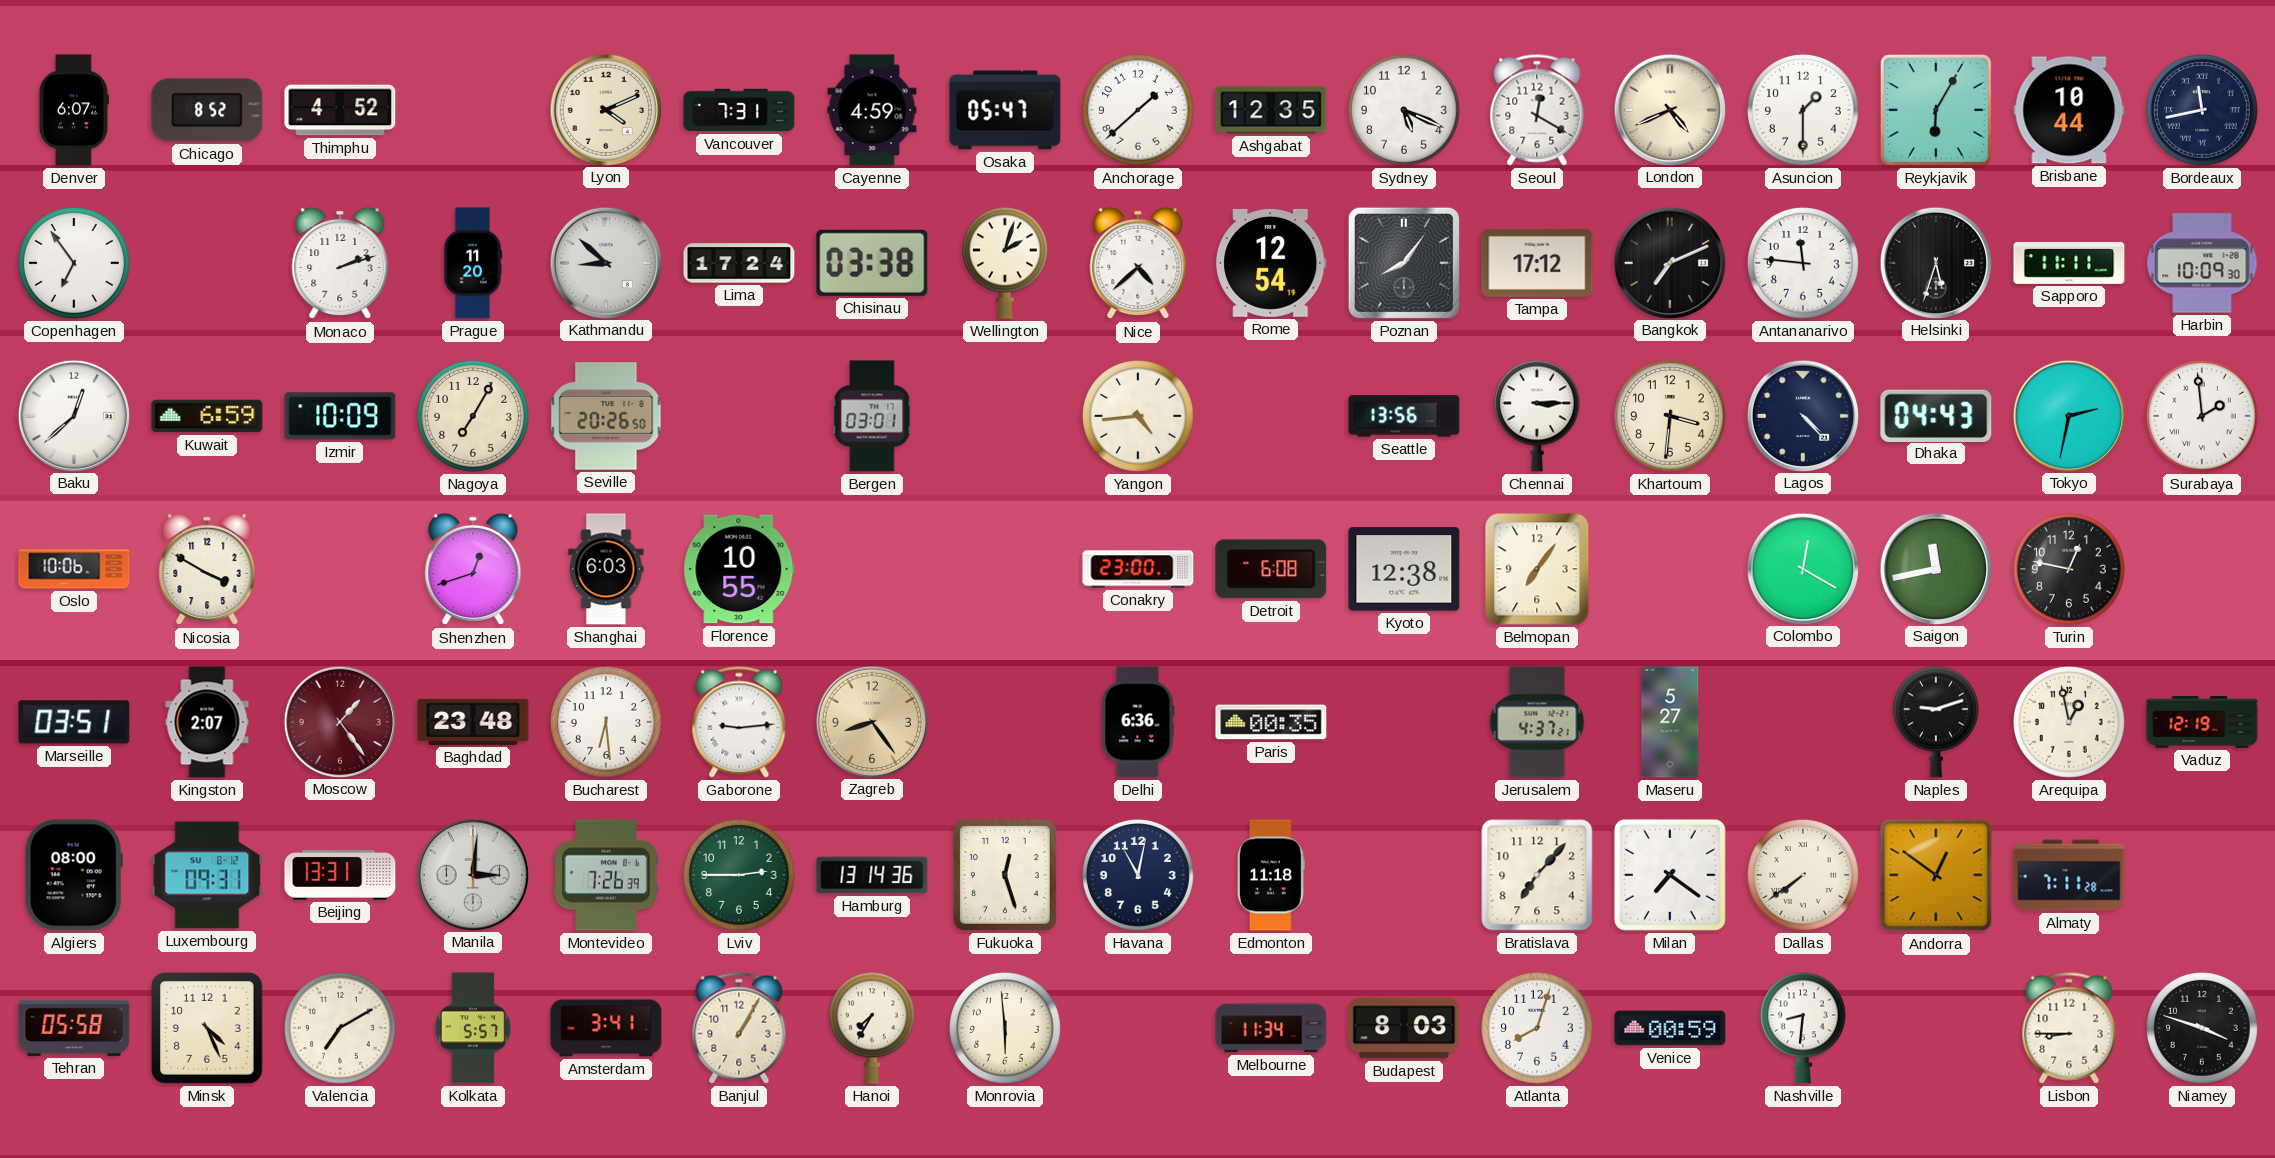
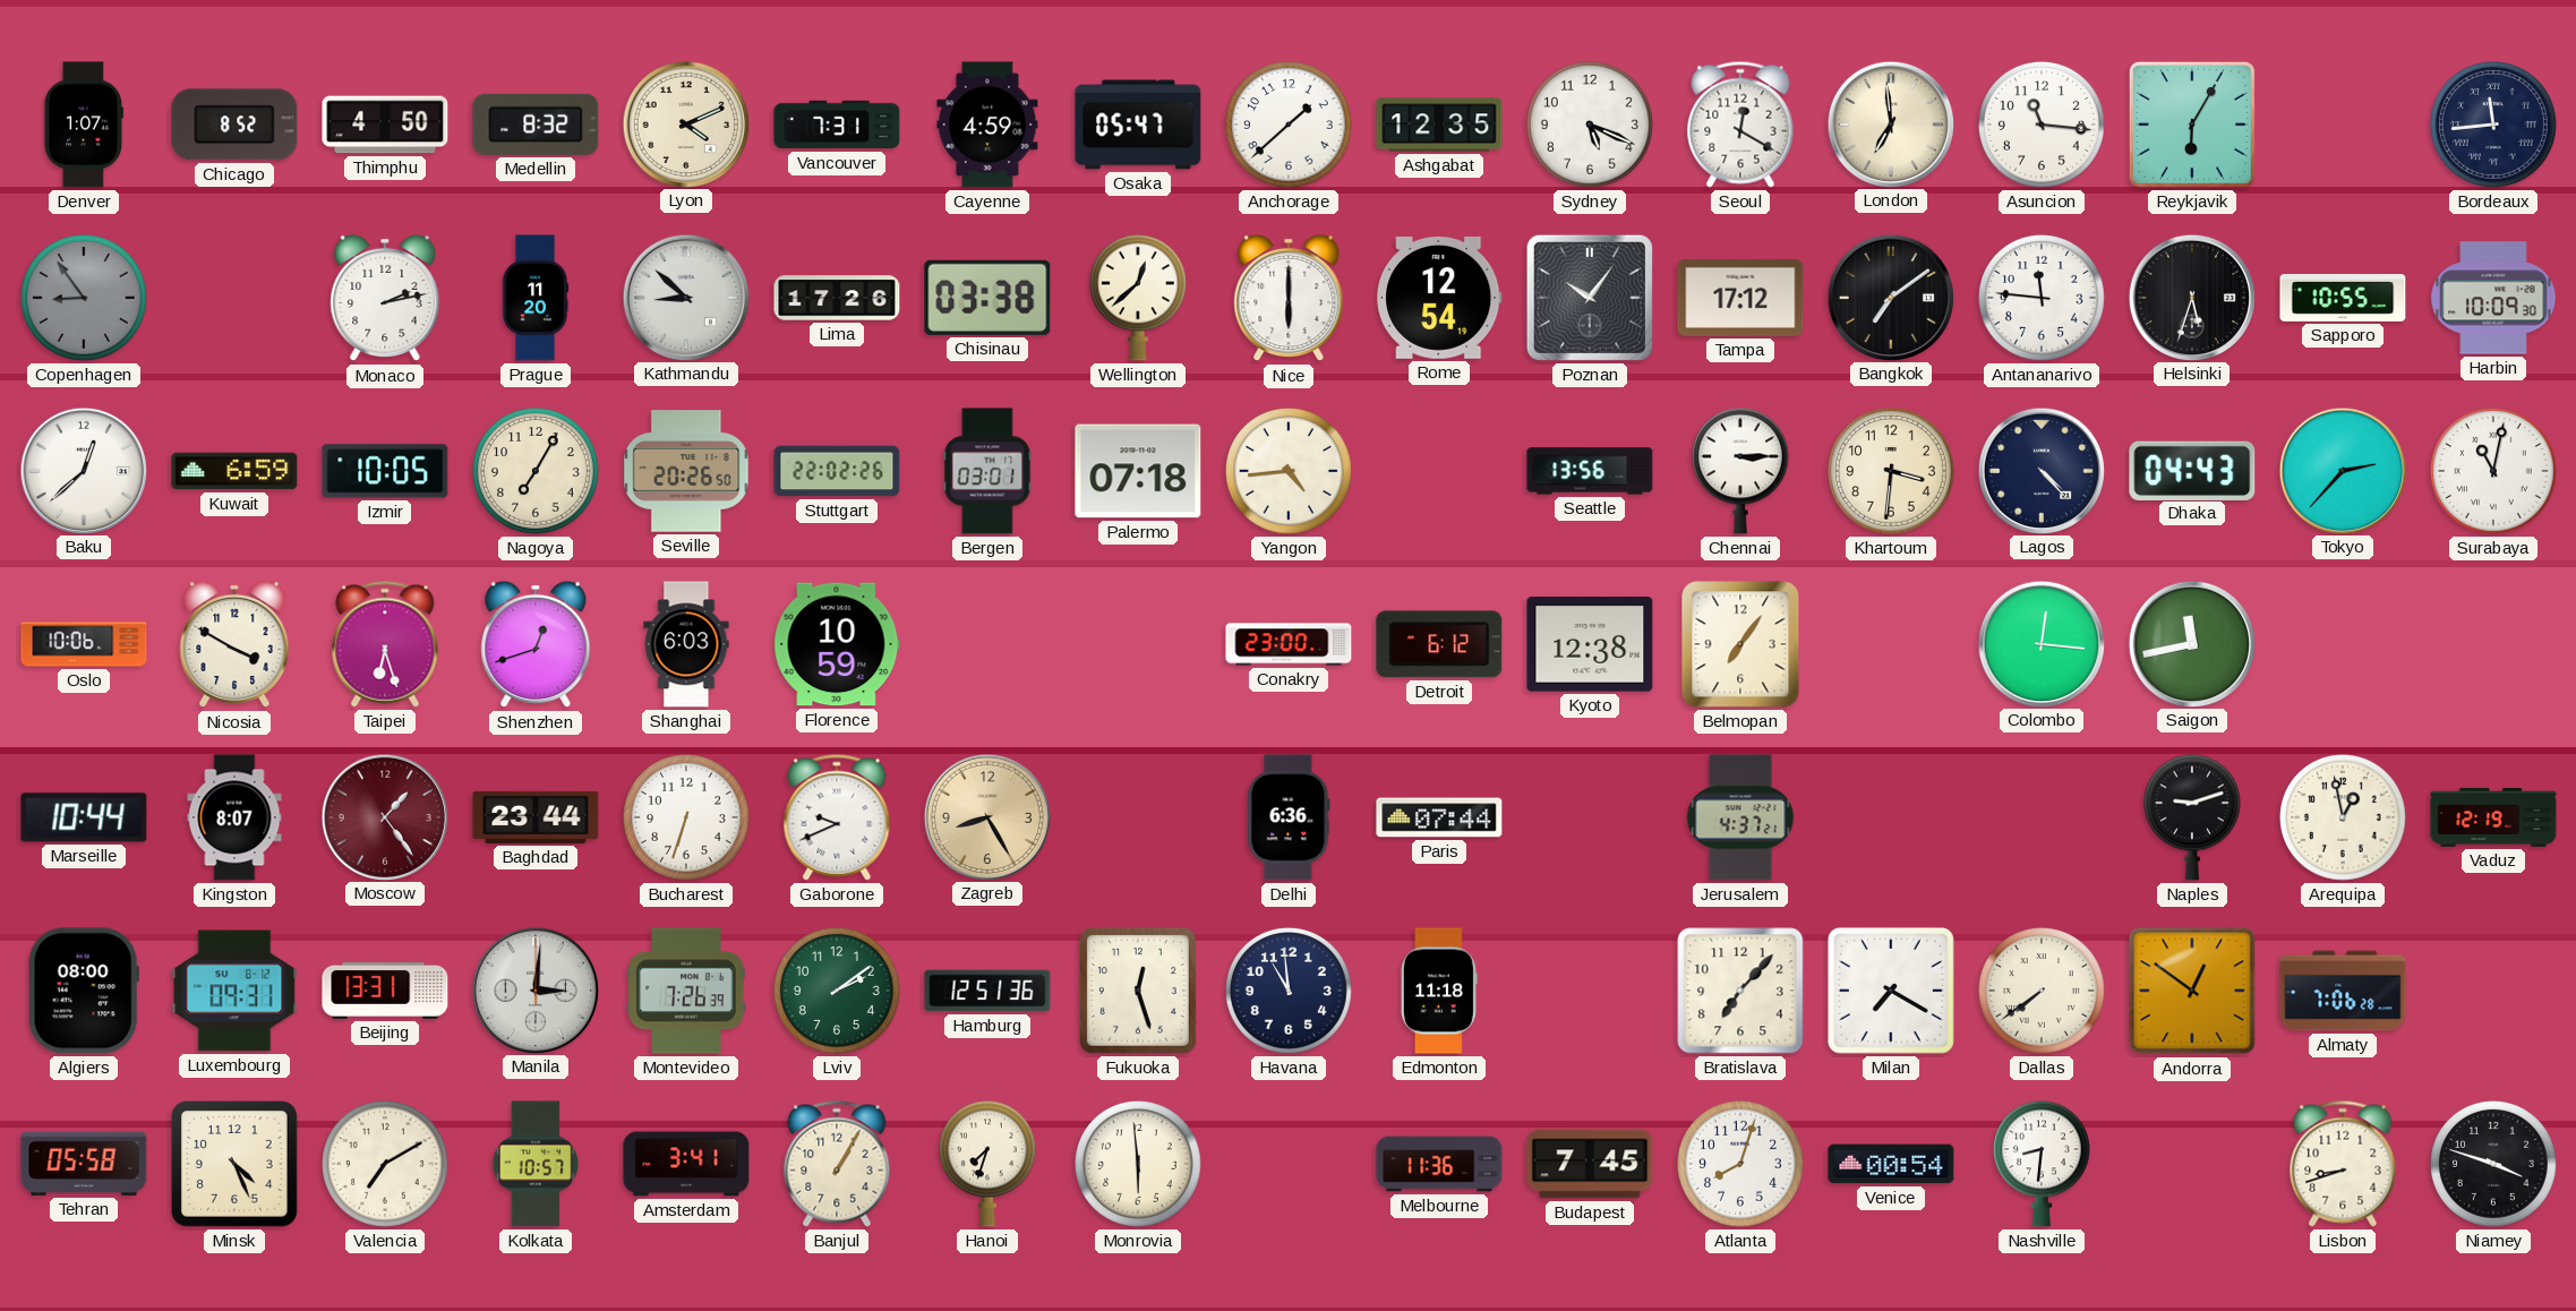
Denver: 6:07 -> 1:07 (83, 125)
Thimphu: 4:52 -> 4:50 (385, 125)
Medellin: none -> 8:32 (536, 125)
London: 4:41 -> 6:59 (1890, 123)
Asuncion: 1:30 -> 11:16 (2043, 126)
Brisbane: 10:44 -> none (2069, 110)
Bordeaux: 11:43 -> 11:44 (2494, 126)
Copenhagen: 6:54 -> 8:54 (85, 299)
Copenhagen dial: white -> grey (85, 299)
Monaco: 2:12 -> 2:13 (385, 298)
Lima: 17:24 -> 17:26 (837, 298)
Wellington: 2:03 -> 12:38 (1138, 298)
Nice: 4:38 -> 6:00 (1289, 298)
Poznan: 8:06 -> 10:06 (1590, 298)
Bangkok: 7:11 -> 7:09 (1890, 297)
Sapporo: 11:11 -> 10:55 (2343, 299)
Izmir: 10:09 -> 10:05 (385, 471)
Stuttgart: none -> 22:02 (837, 471)
Palermo: none -> 07:18 (1138, 471)
Tokyo: 2:32 -> 2:37 (2342, 470)
Surabaya: 1:59 -> 11:02 (2494, 472)
Taipei: none -> 6:27 (385, 644)
Florence: 10:55 -> 10:59 (837, 644)
Detroit: 6:08 -> 6:12 (1439, 644)
Colombo: 12:20 -> 12:16 (2040, 643)
Turin: 12:47 -> none (2070, 570)
Marseille: 03:51 -> 10:44 (84, 817)
Kingston: 2:07 -> 8:07 (234, 817)
Baghdad: 23:48 -> 23:44 (536, 817)
Bucharest: 6:29 -> 6:33 (687, 819)
Gaborone: 9:14 -> 9:41 (837, 817)
Zagreb: 8:24 -> 8:25 (986, 816)
Paris: 00:35 -> 07:44 (1439, 817)
Maseru: 5:27 -> none (1670, 722)
Lviv: 2:45 -> 2:09 (838, 992)
Hamburg: 13:14 -> 12:51 (987, 991)
Havana: 11:02 -> 10:59 (1290, 992)
Milan: 7:21 -> 7:20 (1891, 991)
Almaty: 7:11 -> 7:06 (2343, 991)
Kolkata: 5:57 -> 10:57 (536, 1164)
Hanoi: 7:35 -> 7:33 (987, 1164)
Melbourne: 11:34 -> 11:36 (1439, 1164)
Budapest: 8:03 -> 7:45 (1590, 1164)
Venice: 00:59 -> 00:54 (1891, 1164)
Lisbon: 8:45 -> 8:42 (2343, 1164)
